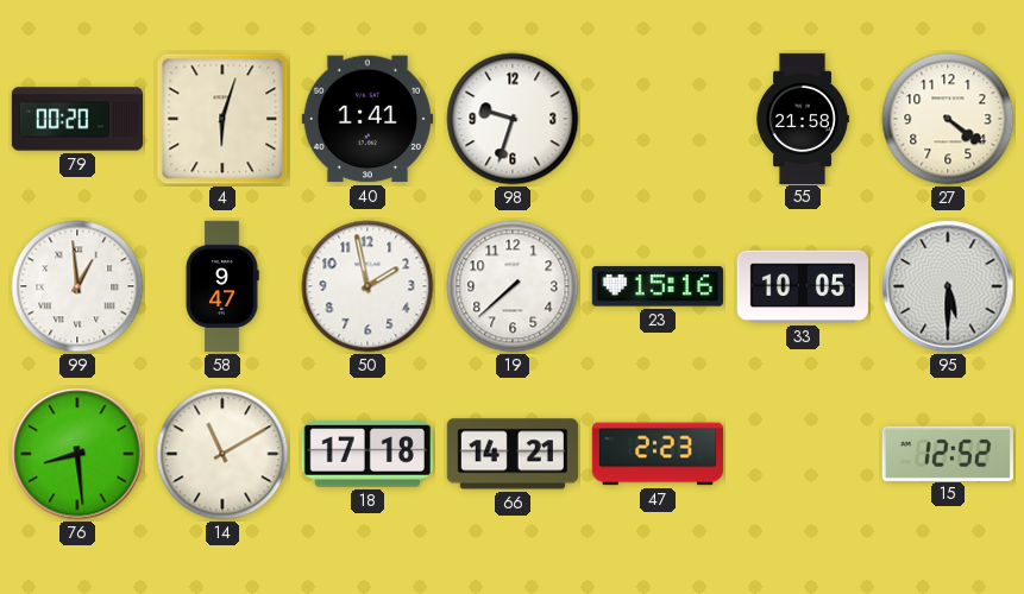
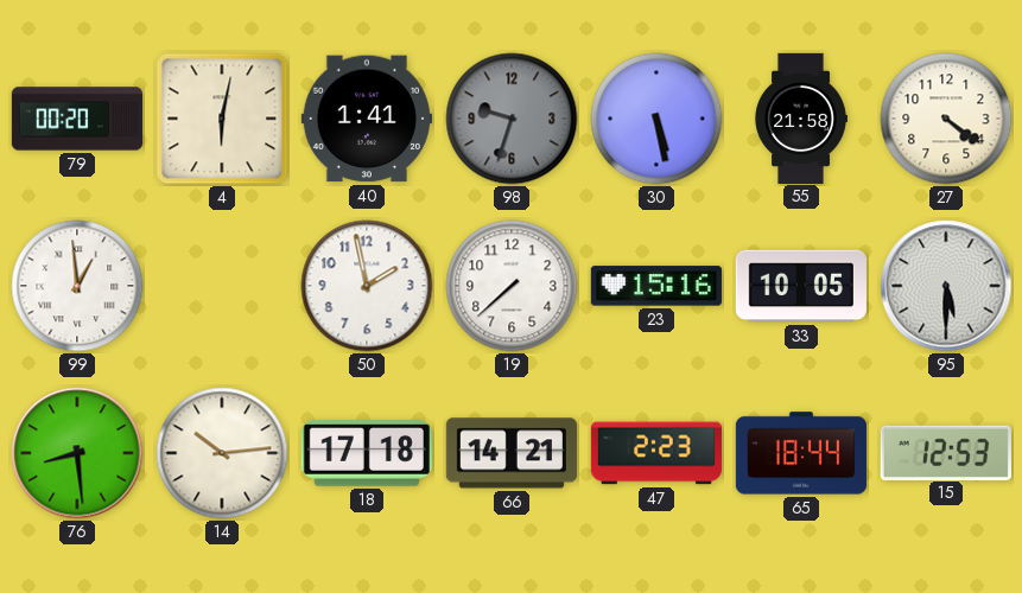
4: 6:03 -> 6:02 (222, 119)
98 dial: white -> grey (512, 119)
30: none -> 5:28 (656, 119)
58: 9:47 -> none (222, 286)
14: 11:10 -> 10:14 (222, 453)
65: none -> 18:44 (801, 453)
15: 12:52 -> 12:53 (946, 452)
